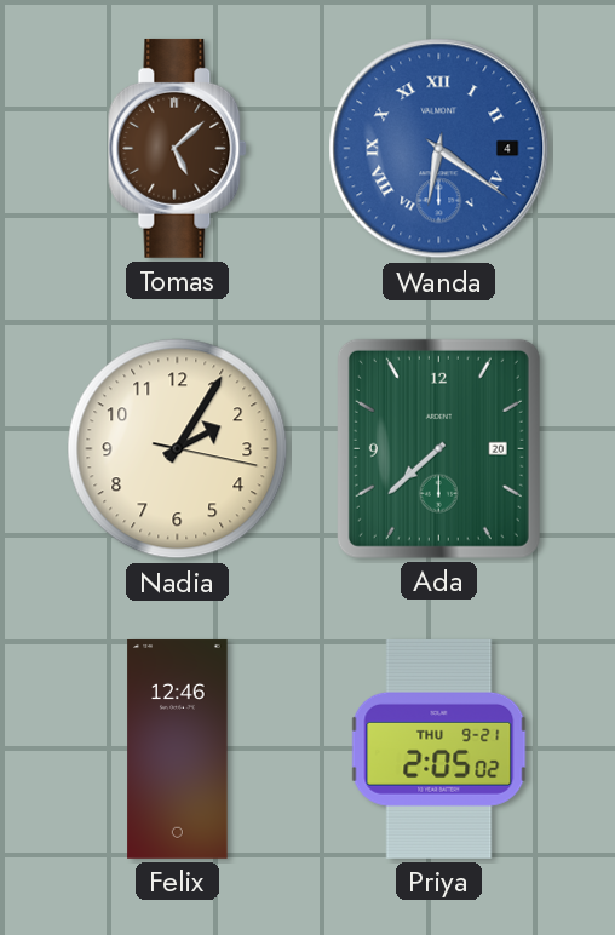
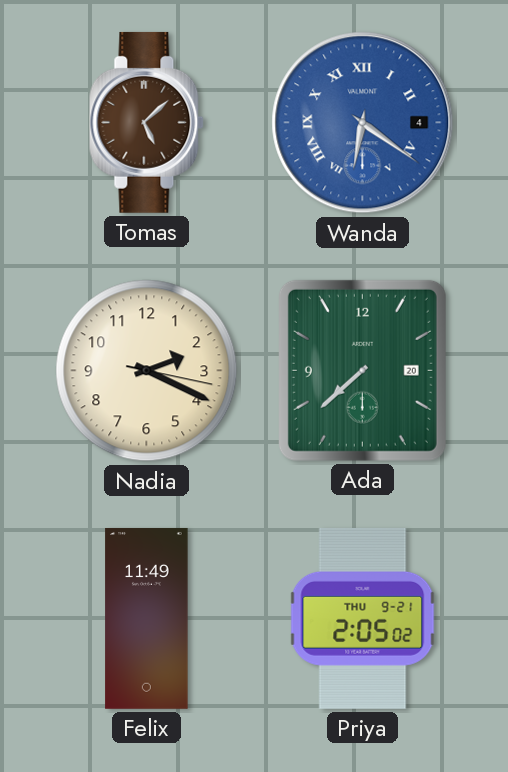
Nadia: 2:05 -> 2:19 (147, 371)
Felix: 12:46 -> 11:49 (147, 618)
